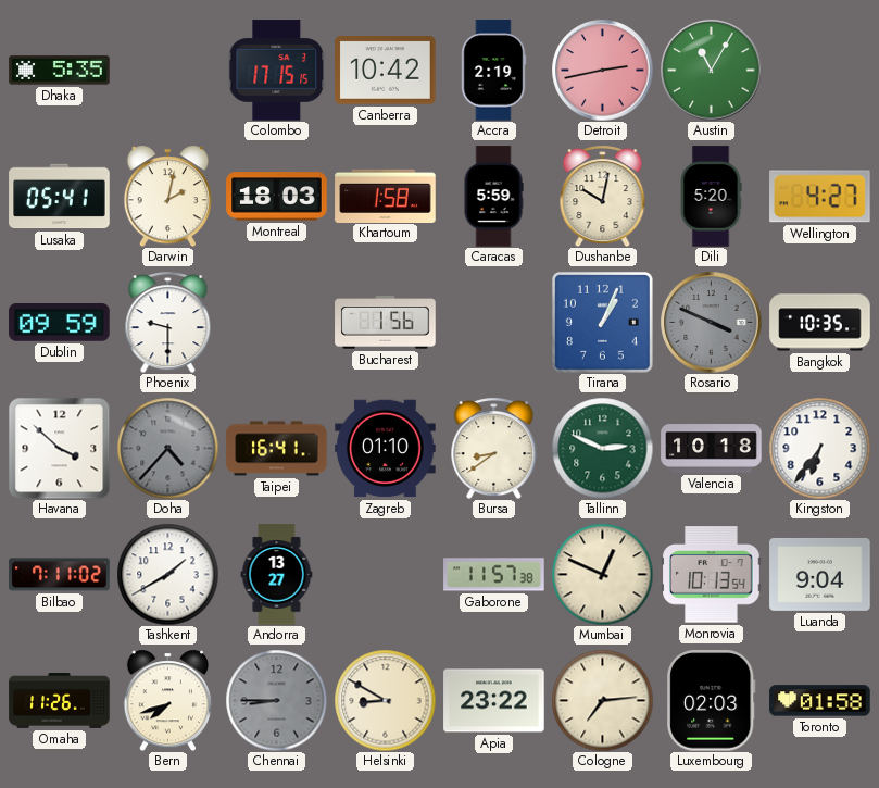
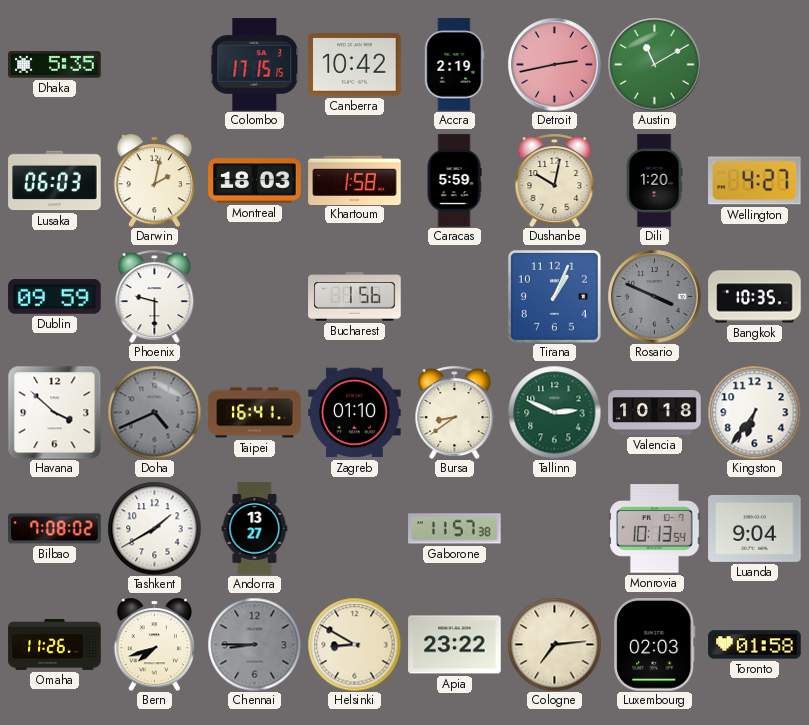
Austin: 11:05 -> 11:10 (654, 64)
Lusaka: 05:41 -> 06:03 (55, 181)
Dili: 5:20 -> 1:20 (654, 181)
Doha: 4:37 -> 4:41 (154, 412)
Bilbao: 7:11 -> 7:08 (55, 529)
Mumbai: 12:49 -> none (602, 574)
